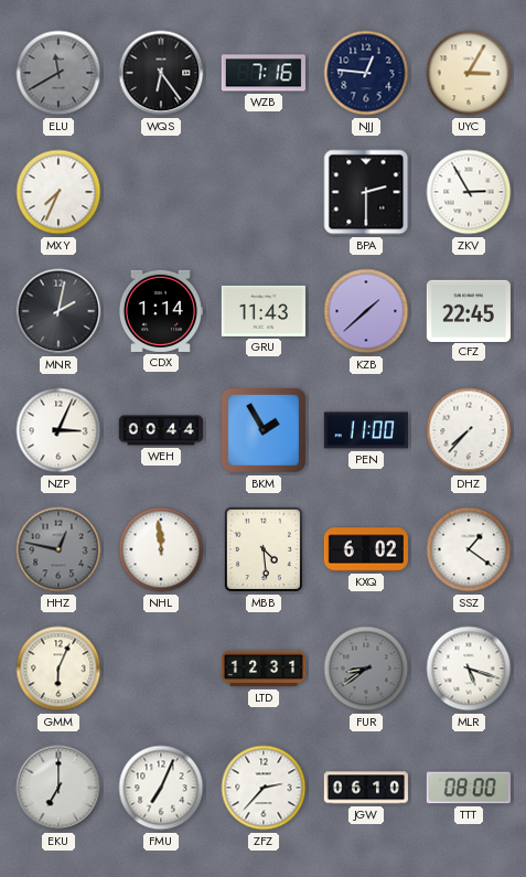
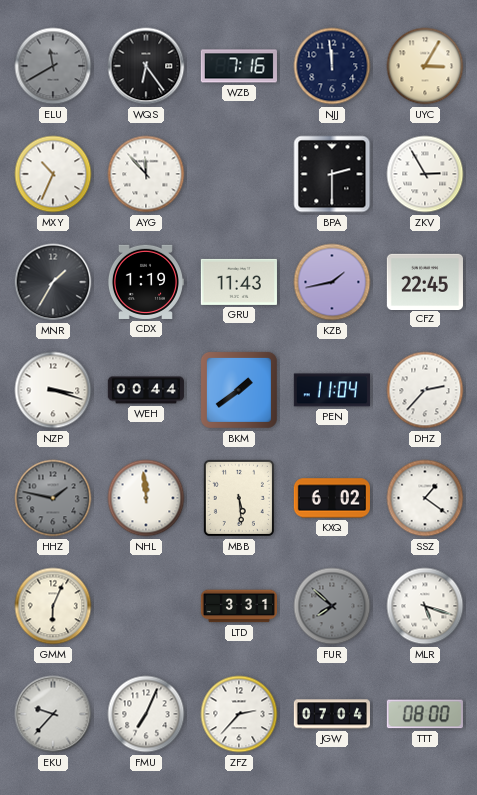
NJJ: 12:46 -> 11:59 (332, 66)
MXY: 7:34 -> 10:34 (53, 174)
AYG: none -> 11:53 (146, 174)
MNR: 2:02 -> 1:35 (53, 282)
CDX: 1:14 -> 1:19 (145, 282)
KZB: 1:38 -> 1:43 (332, 282)
NZP: 3:04 -> 3:18 (53, 390)
BKM: 1:55 -> 1:39 (239, 390)
PEN: 11:00 -> 11:04 (332, 390)
DHZ: 7:37 -> 2:37 (425, 390)
HHZ: 12:47 -> 1:47 (53, 498)
MBB: 4:29 -> 5:29 (239, 498)
LTD: 12:31 -> 3:31 (238, 606)
FUR: 8:39 -> 7:52 (332, 606)
EKU: 7:00 -> 9:37 (53, 714)
JGW: 06:10 -> 07:04 (332, 714)
